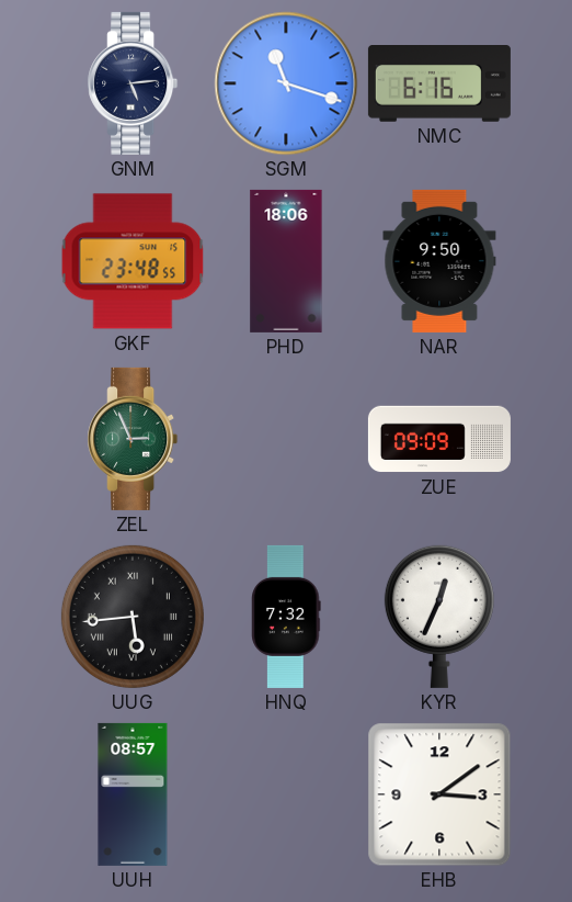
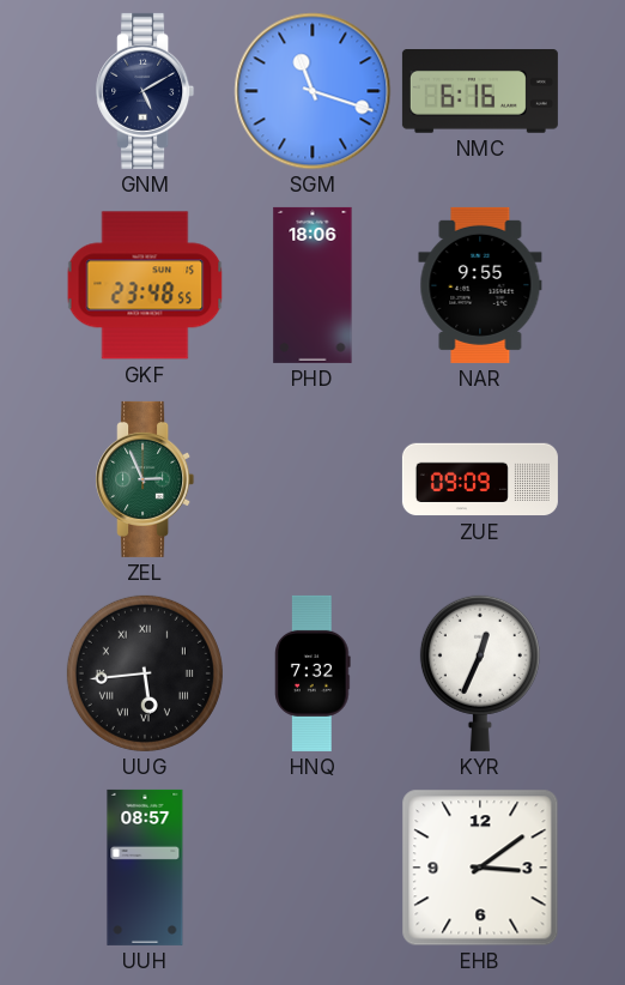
GNM: 5:14 -> 5:10 (145, 91)
NAR: 9:50 -> 9:55 (480, 285)
